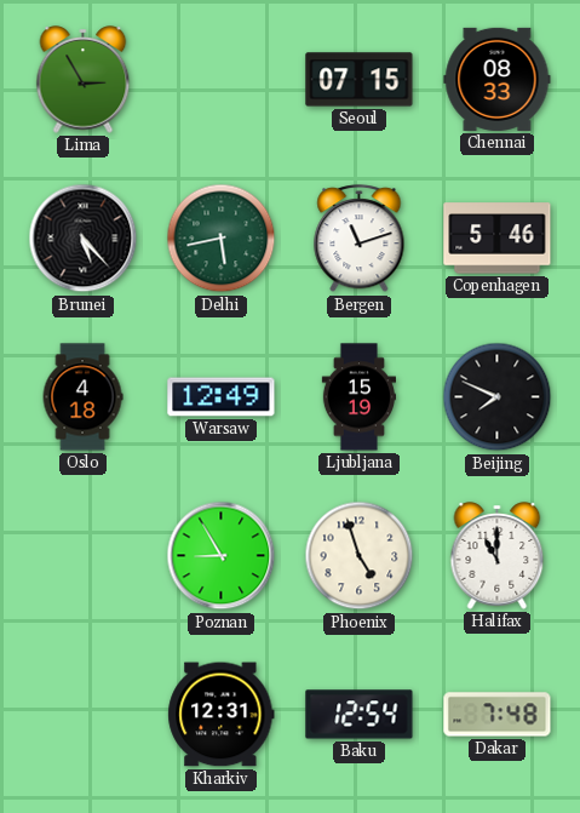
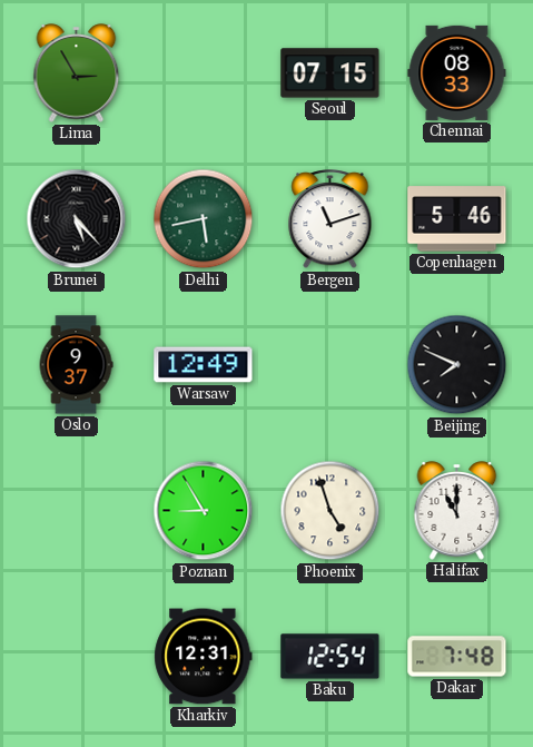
Oslo: 4:18 -> 9:37 (76, 365)
Ljubljana: 15:19 -> none (358, 397)
